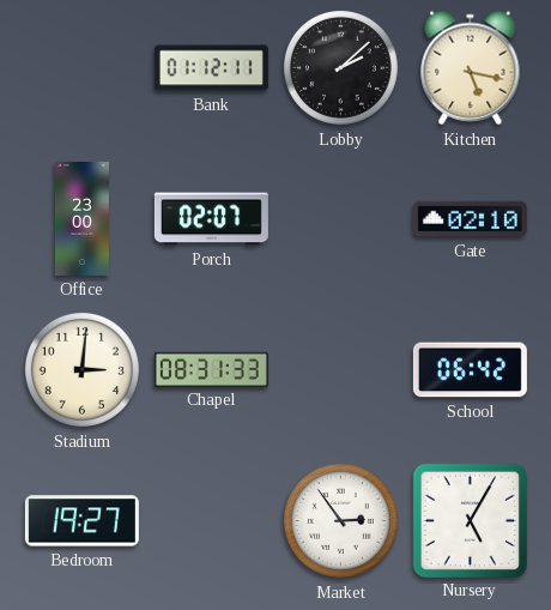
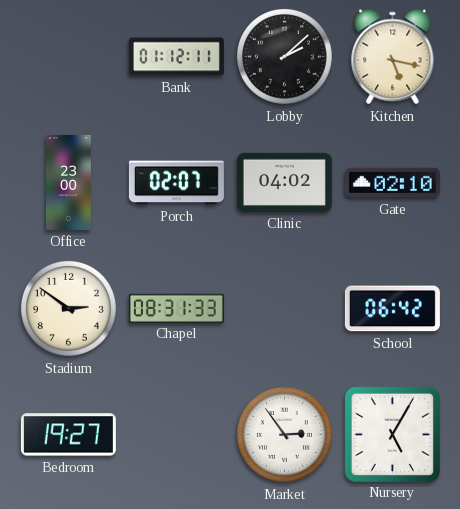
Clinic: none -> 04:02 (284, 182)
Stadium: 3:01 -> 2:51 (68, 308)
